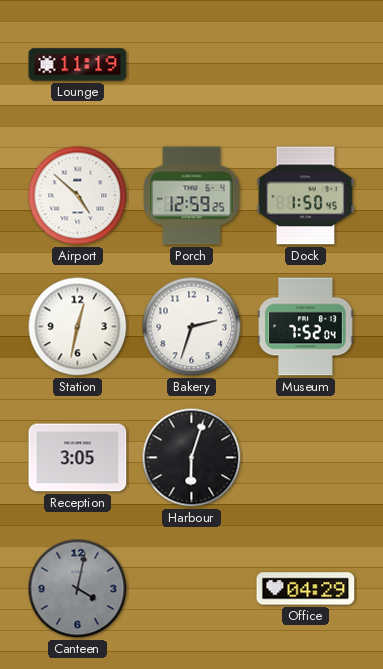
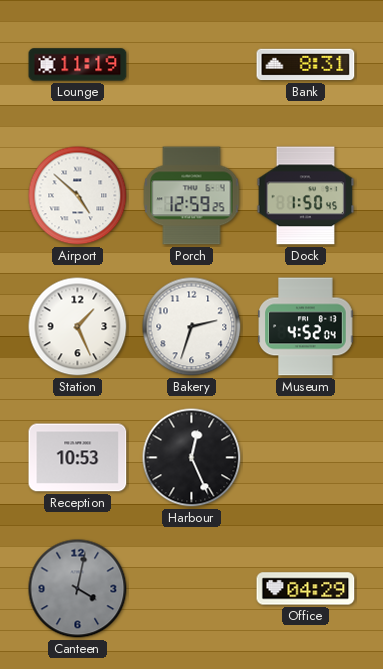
Bank: none -> 8:31 (306, 65)
Station: 12:32 -> 1:26 (78, 327)
Museum: 7:52 -> 4:52 (306, 327)
Reception: 3:05 -> 10:53 (78, 458)
Harbour: 6:03 -> 12:26 (192, 458)
